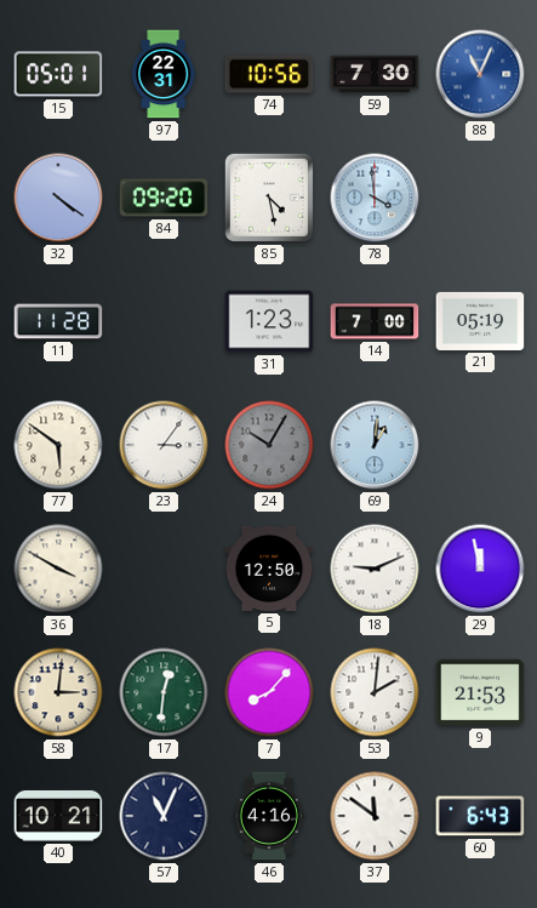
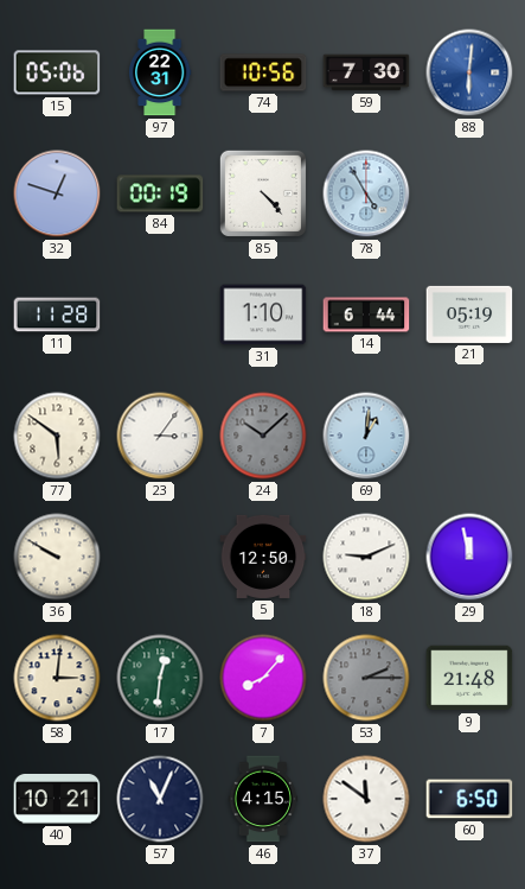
15: 05:01 -> 05:06 (57, 72)
88: 11:04 -> 6:01 (469, 72)
32: 4:21 -> 12:48 (57, 193)
84: 09:20 -> 00:19 (160, 193)
85: 4:28 -> 4:23 (263, 193)
78: 3:59 -> 4:55 (366, 193)
31: 1:23 -> 1:10 (263, 315)
14: 7:00 -> 6:44 (366, 315)
24: 10:05 -> 10:08 (263, 436)
36: 3:50 -> 9:50 (57, 557)
53: 2:01 -> 2:15 (366, 678)
53 dial: white -> grey (366, 678)
9: 21:53 -> 21:48 (469, 678)
46: 4:16 -> 4:15 (263, 799)
60: 6:43 -> 6:50 (469, 799)
